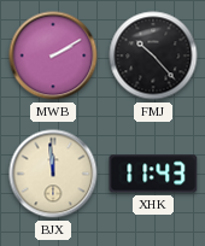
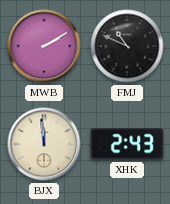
FMJ: 10:23 -> 10:49 (127, 46)
XHK: 11:43 -> 2:43 (127, 144)
